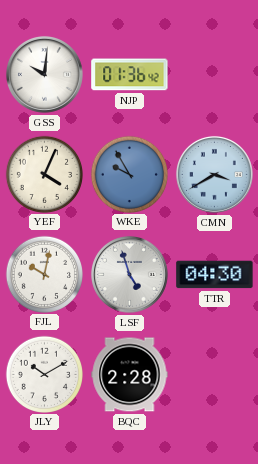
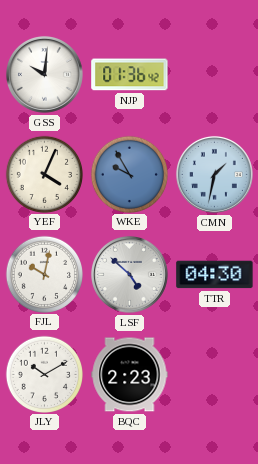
CMN: 3:40 -> 1:32 (214, 174)
LSF: 4:57 -> 4:52 (129, 274)
BQC: 2:28 -> 2:23 (130, 375)
